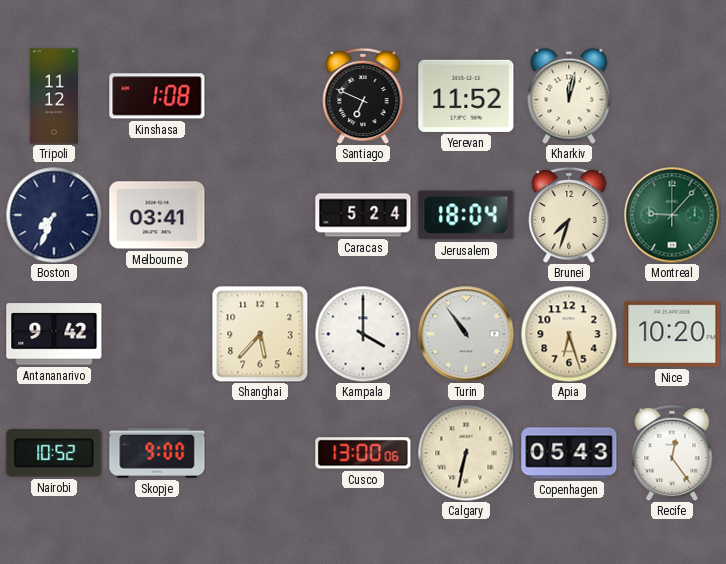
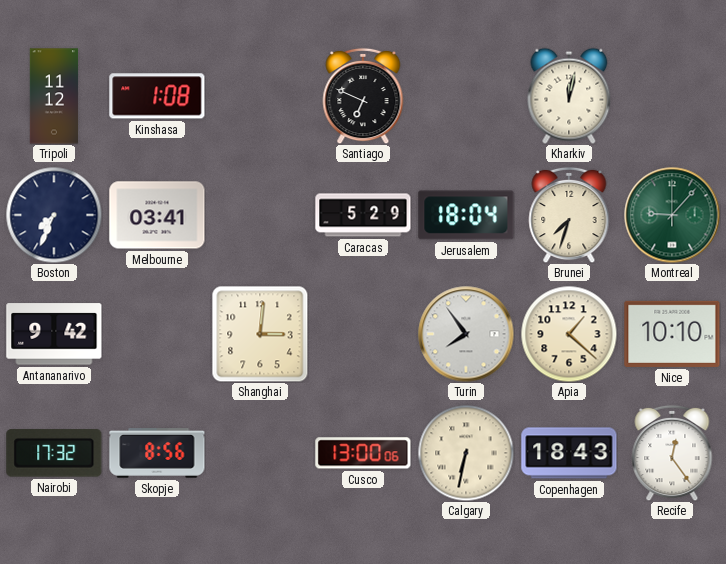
Yerevan: 11:52 -> none (466, 96)
Caracas: 5:24 -> 5:29 (363, 215)
Shanghai: 5:37 -> 3:01 (260, 334)
Kampala: 4:00 -> none (363, 334)
Turin: 10:54 -> 7:54 (466, 334)
Apia: 6:27 -> 1:22 (569, 334)
Nice: 10:20 -> 10:10 (672, 334)
Nairobi: 10:52 -> 17:32 (54, 453)
Skopje: 9:00 -> 8:56 (157, 454)
Copenhagen: 05:43 -> 18:43 (569, 453)
